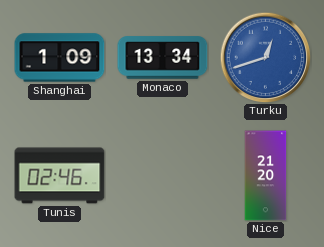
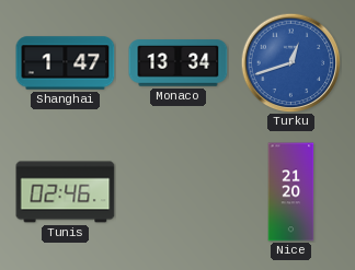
Shanghai: 1:09 -> 1:47 (66, 63)
